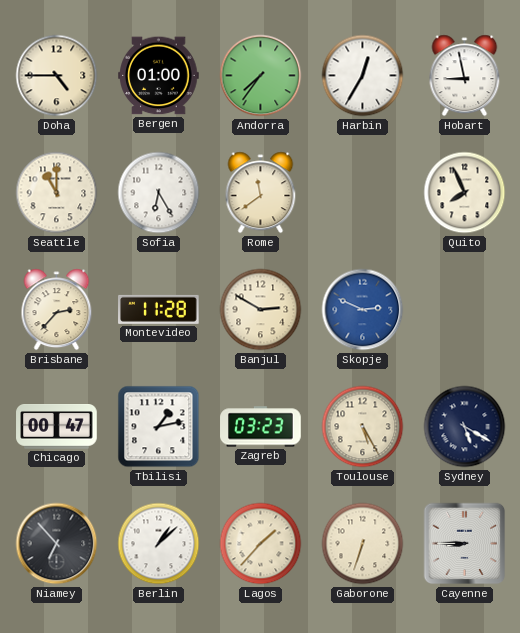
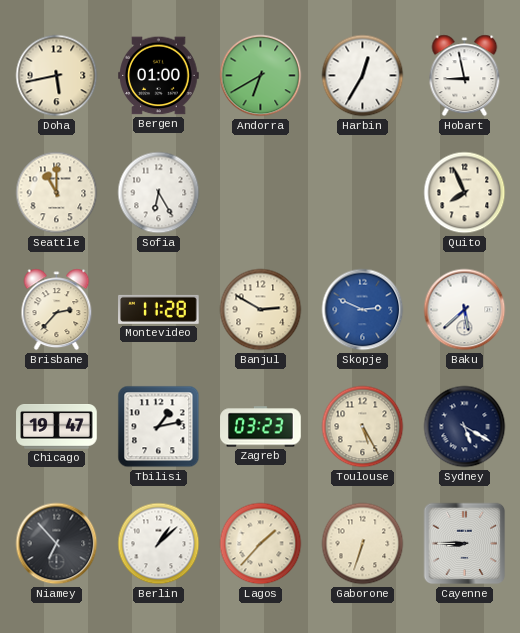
Doha: 4:45 -> 5:43 (57, 76)
Andorra: 7:36 -> 6:40 (261, 76)
Rome: 11:39 -> none (261, 193)
Baku: none -> 5:38 (465, 310)
Chicago: 00:47 -> 19:47 (57, 427)
